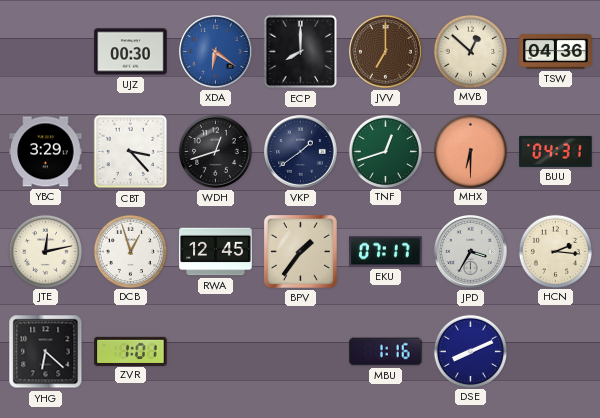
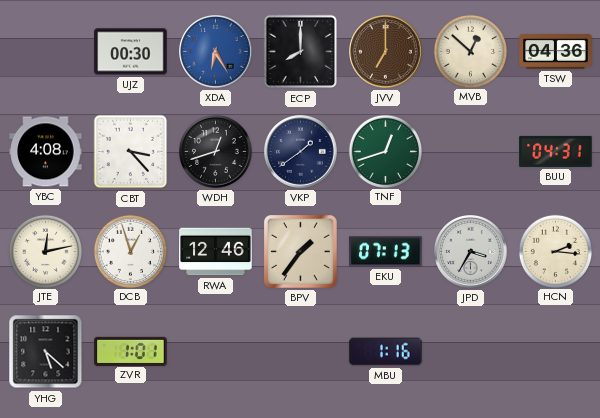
XDA: 6:21 -> 6:25 (216, 52)
YBC: 3:29 -> 4:08 (46, 152)
MHX: 6:30 -> none (470, 151)
RWA: 12:45 -> 12:46 (216, 252)
EKU: 07:17 -> 07:13 (386, 252)
YHG: 6:22 -> 5:22 (46, 352)
DSE: 8:11 -> none (470, 351)
